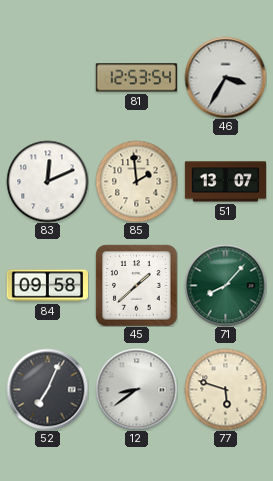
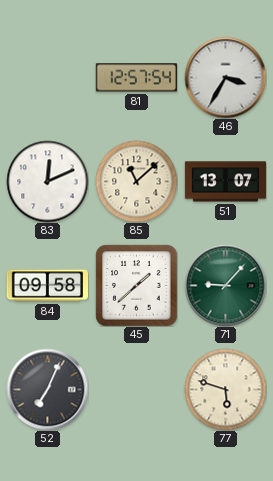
81: 12:53 -> 12:57 (136, 78)
85: 1:59 -> 11:08 (136, 181)
71: 8:07 -> 9:07 (225, 285)
12: 8:39 -> none (136, 389)
